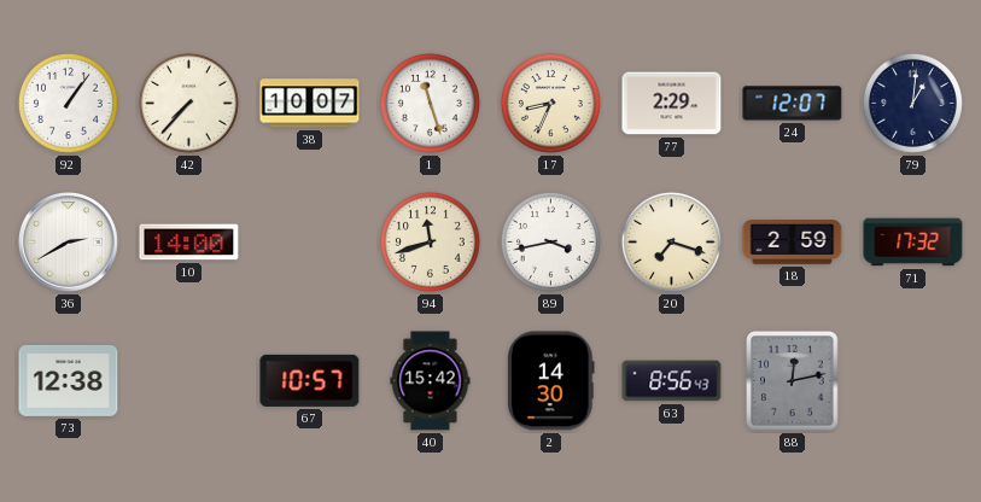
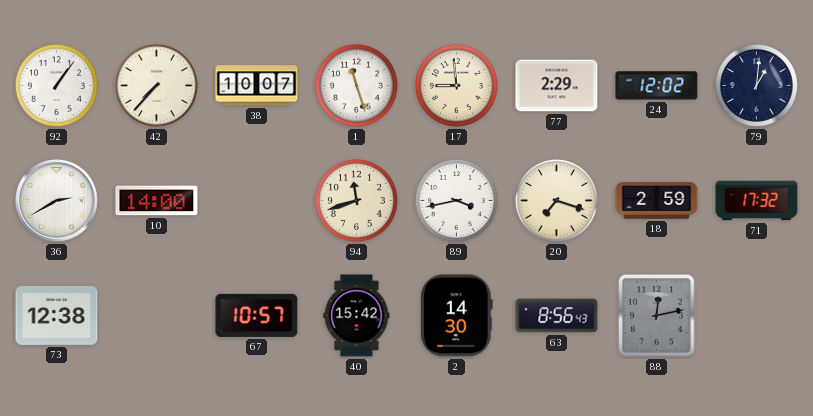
17: 8:34 -> 8:59 (456, 85)
24: 12:07 -> 12:02 (657, 86)
